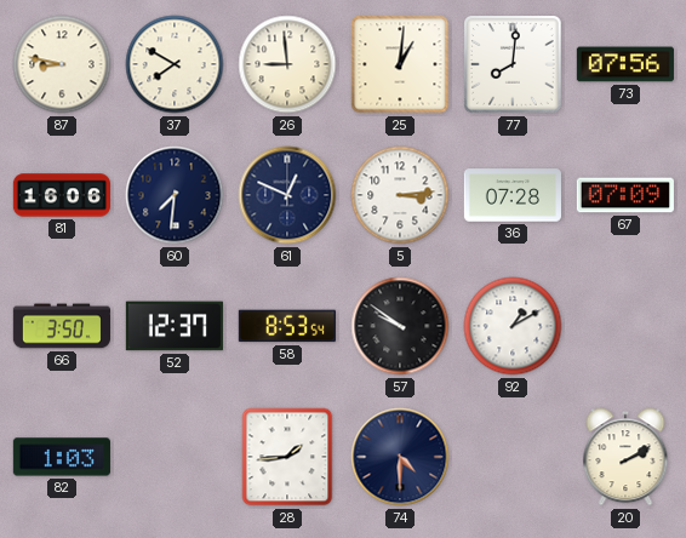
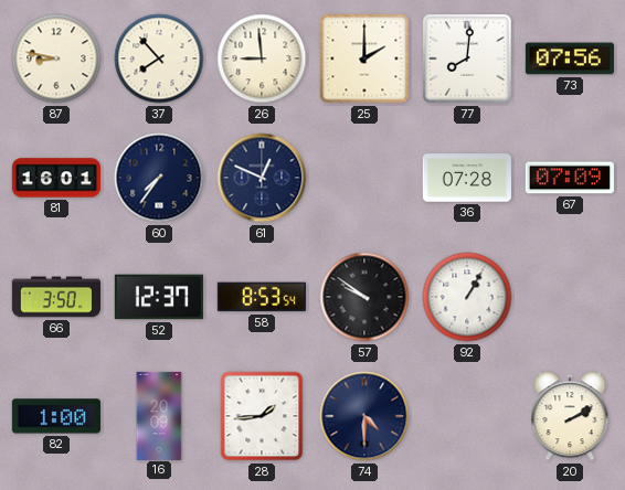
37: 7:50 -> 7:53 (159, 58)
25: 1:01 -> 2:00 (364, 58)
81: 16:06 -> 16:01 (55, 178)
60: 7:31 -> 7:36 (159, 178)
5: 3:14 -> none (400, 195)
92: 1:10 -> 1:05 (467, 297)
82: 1:03 -> 1:00 (56, 416)
16: none -> 20:09 (159, 415)
